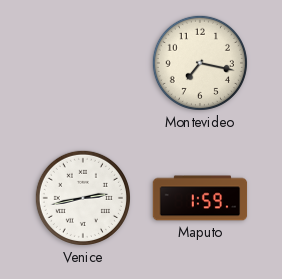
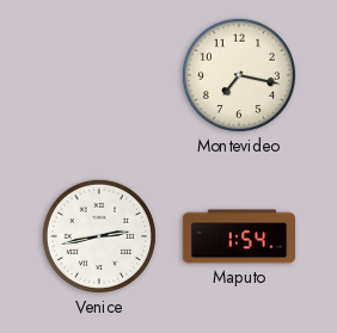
Maputo: 1:59 -> 1:54 (239, 236)
